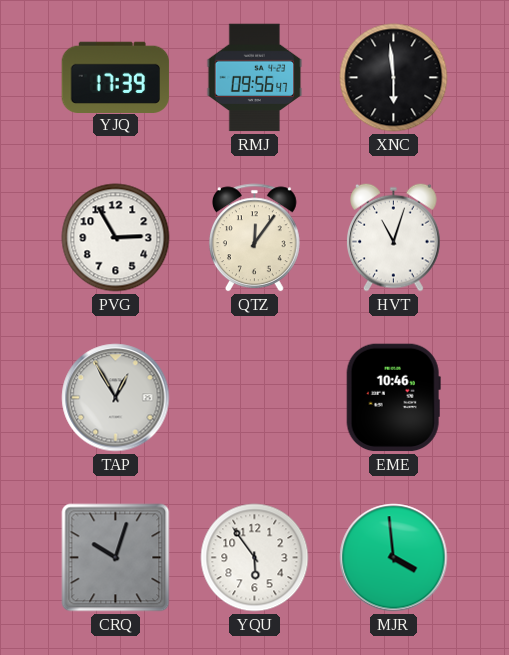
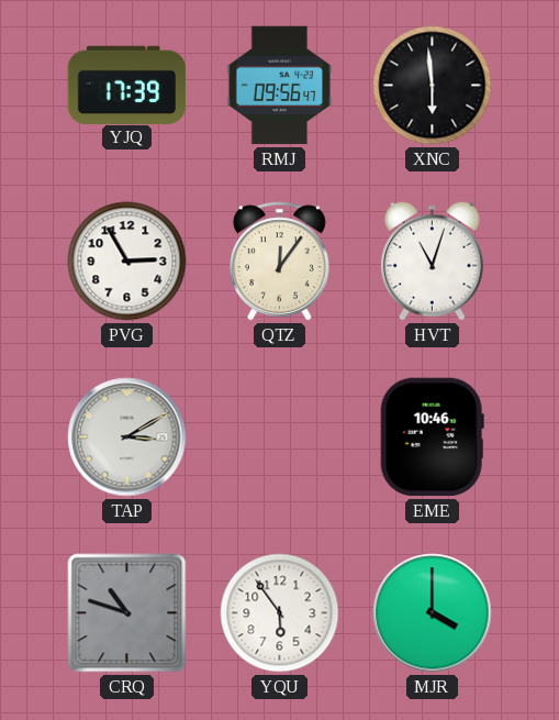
TAP: 12:55 -> 3:10 (127, 437)
CRQ: 10:03 -> 10:48 (127, 613)
MJR: 3:59 -> 4:00 (433, 613)
